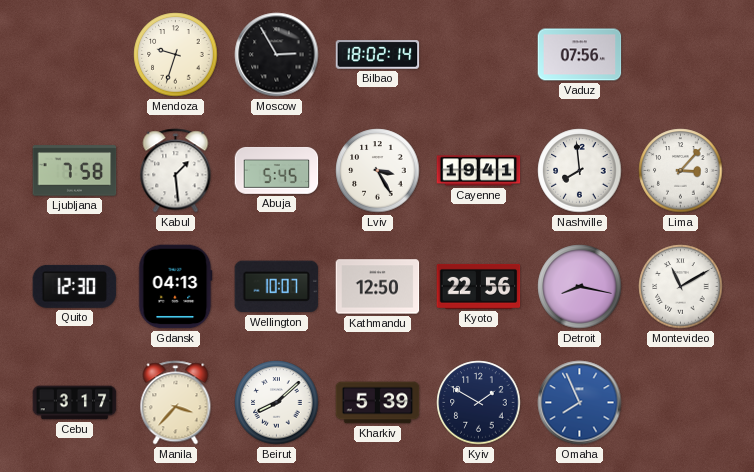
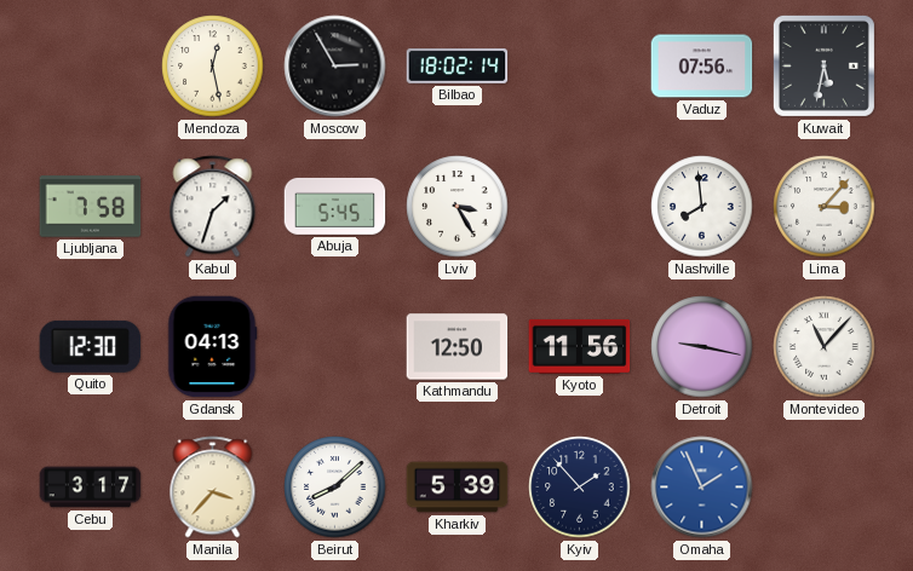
Mendoza: 9:33 -> 12:28 (213, 67)
Kuwait: none -> 5:32 (823, 65)
Kabul: 1:29 -> 1:33 (213, 207)
Cayenne: 19:41 -> none (479, 171)
Wellington: 10:07 -> none (277, 287)
Kyoto: 22:56 -> 11:56 (580, 346)
Detroit: 8:17 -> 9:17 (702, 347)
Montevideo: 11:10 -> 11:07 (825, 347)
Kyiv: 1:50 -> 1:53 (580, 488)
Omaha: 7:56 -> 1:56 (702, 488)
